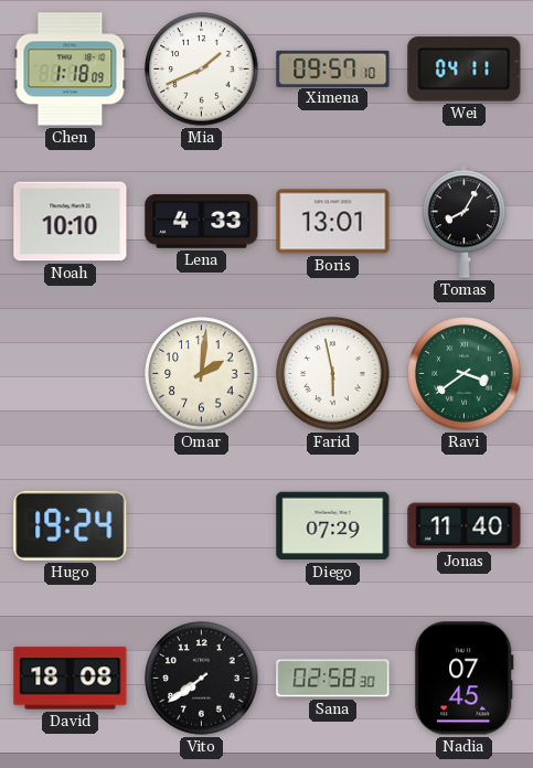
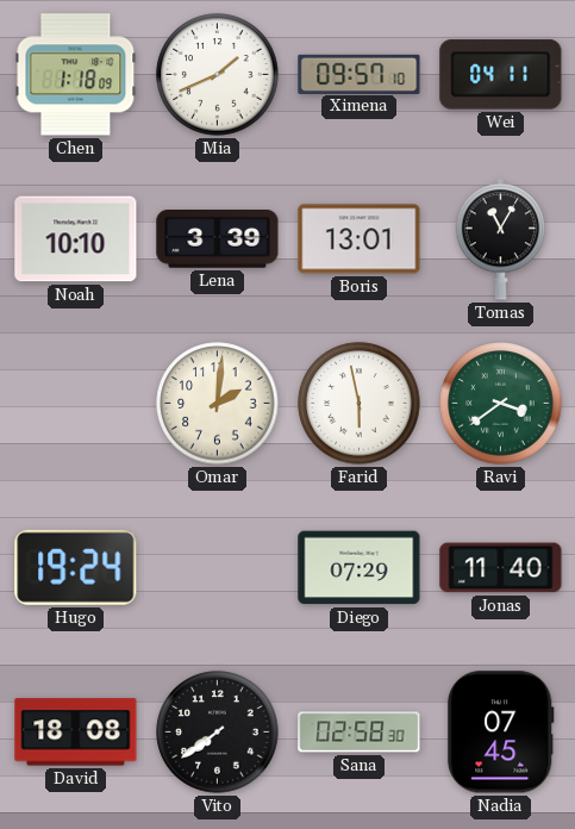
Lena: 4:33 -> 3:39 (218, 239)
Tomas: 8:05 -> 11:05 (501, 239)
